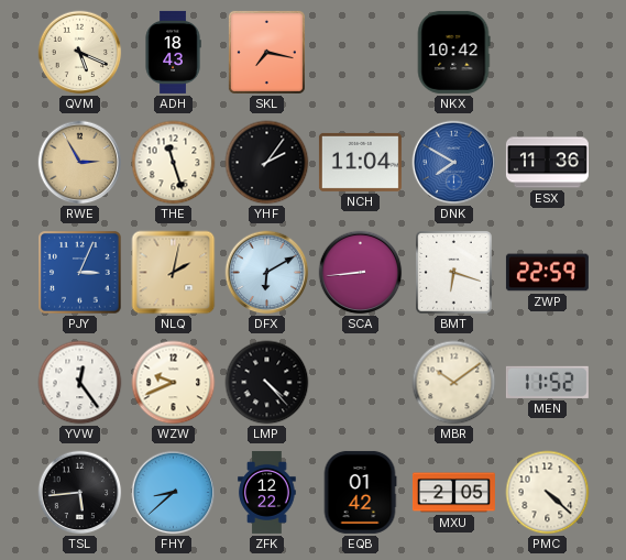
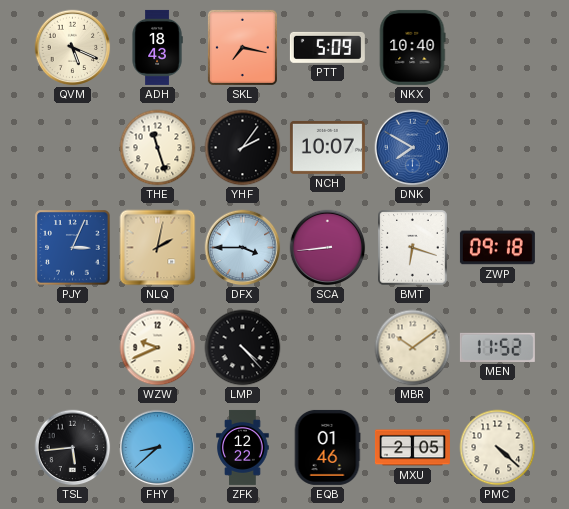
PTT: none -> 5:09 (327, 47)
NKX: 10:42 -> 10:40 (412, 47)
RWE: 2:55 -> none (80, 163)
NCH: 11:04 -> 10:07 (327, 147)
ESX: 11:36 -> none (547, 163)
DFX: 6:10 -> 3:45 (243, 248)
ZWP: 22:59 -> 09:18 (497, 248)
YVW: 12:24 -> none (80, 383)
EQB: 01:42 -> 01:46 (327, 447)
